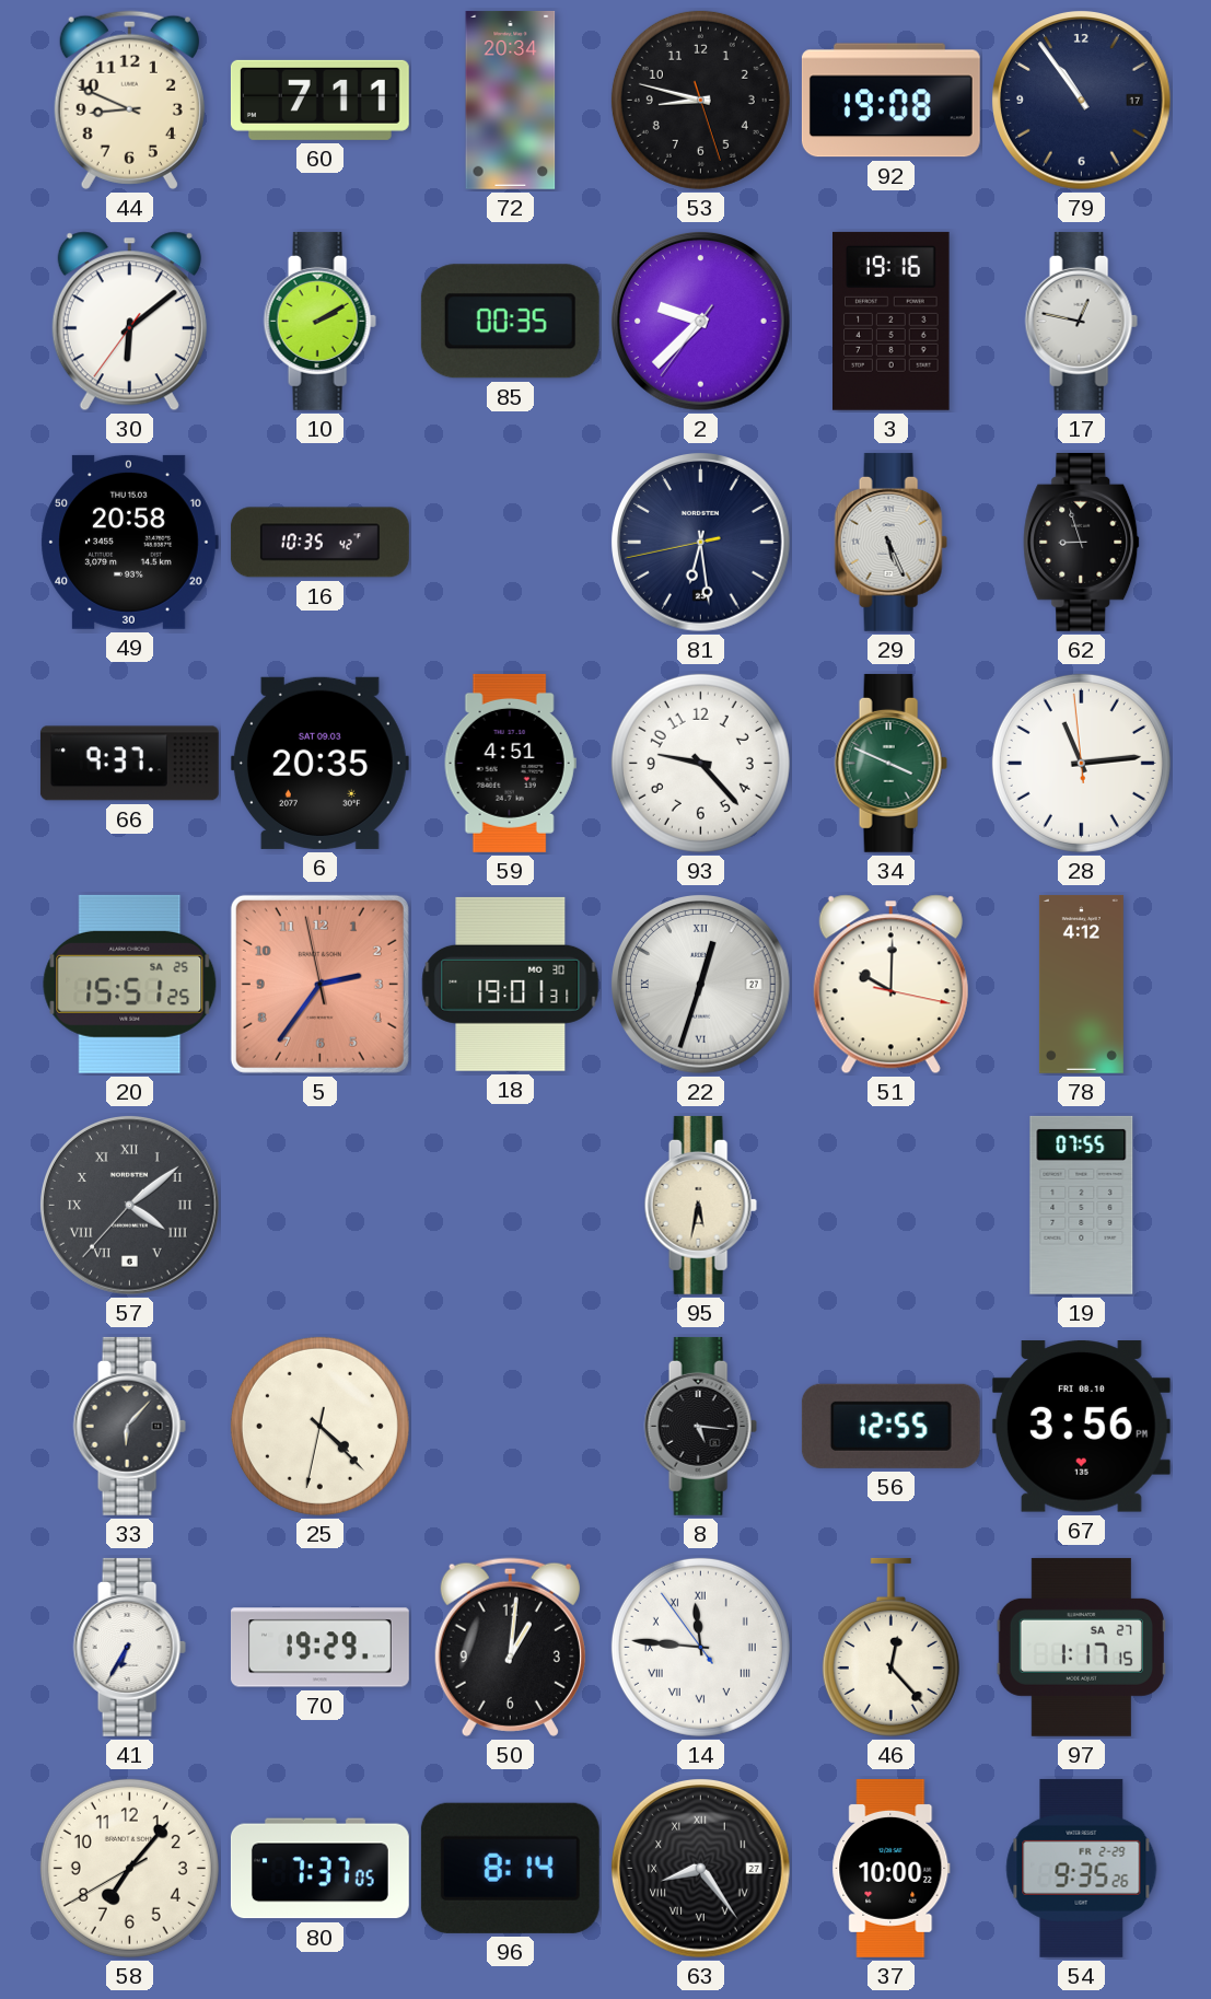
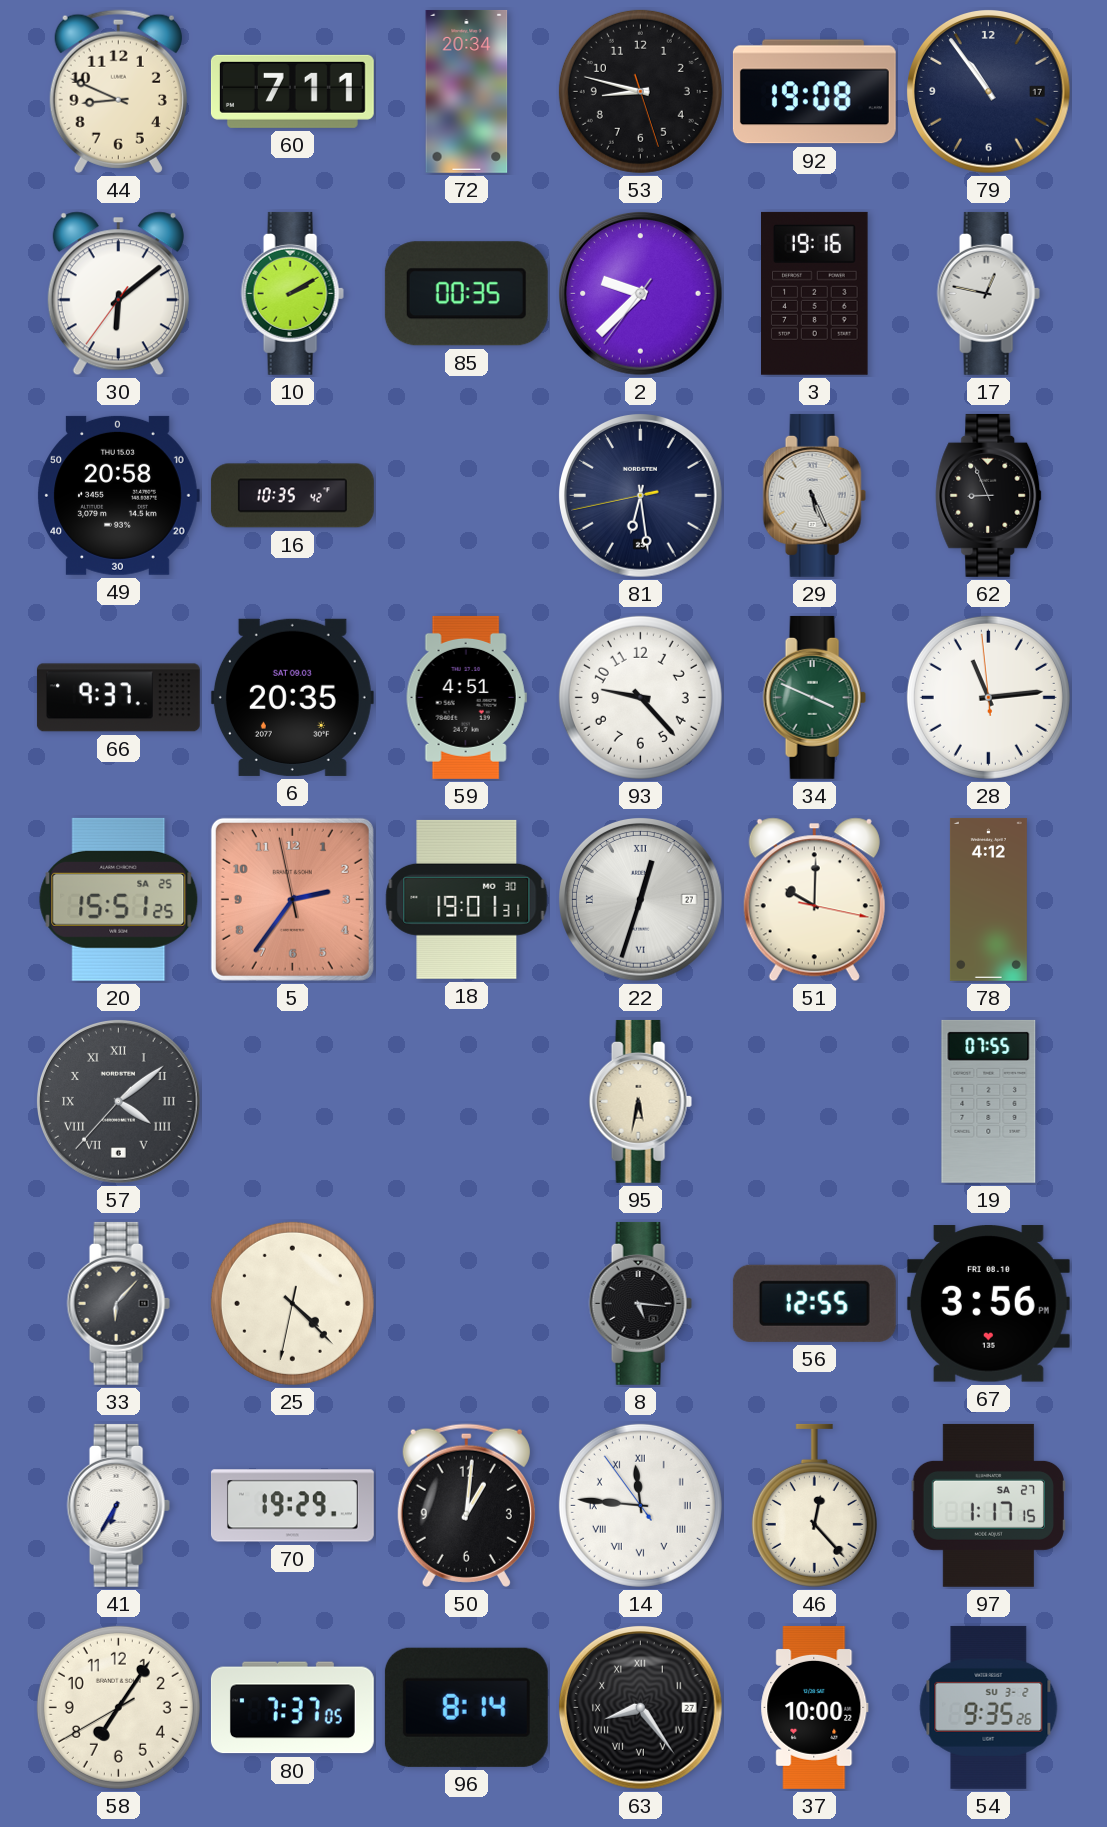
62: 8:57 -> 8:56 (989, 495)
58: 7:06 -> 7:05 (118, 1707)
54 date: FR 2-29 -> SU 3-2 (989, 1707)
